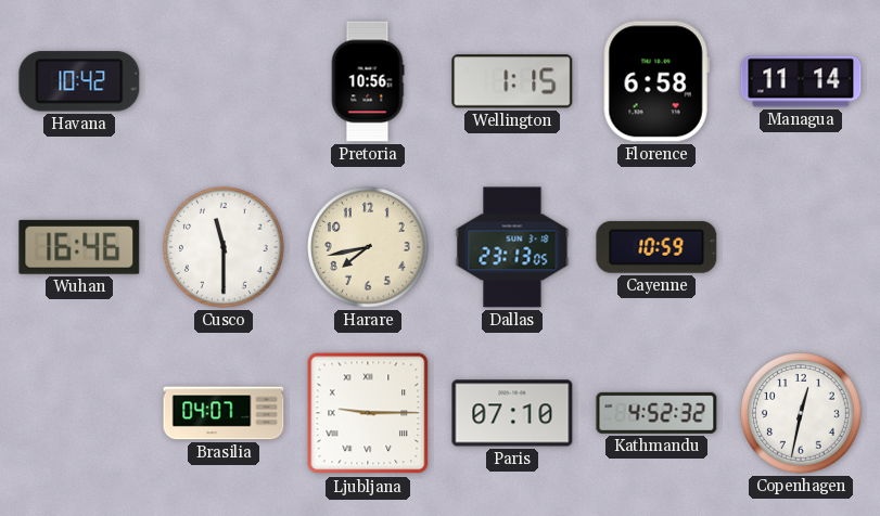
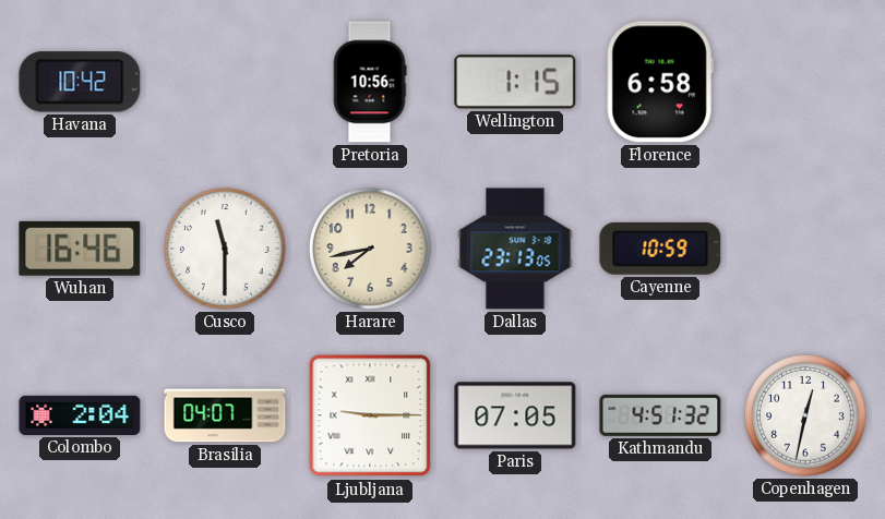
Managua: 11:14 -> none (801, 81)
Colombo: none -> 2:04 (80, 415)
Paris: 07:10 -> 07:05 (515, 415)
Kathmandu: 4:52 -> 4:51 (660, 415)
